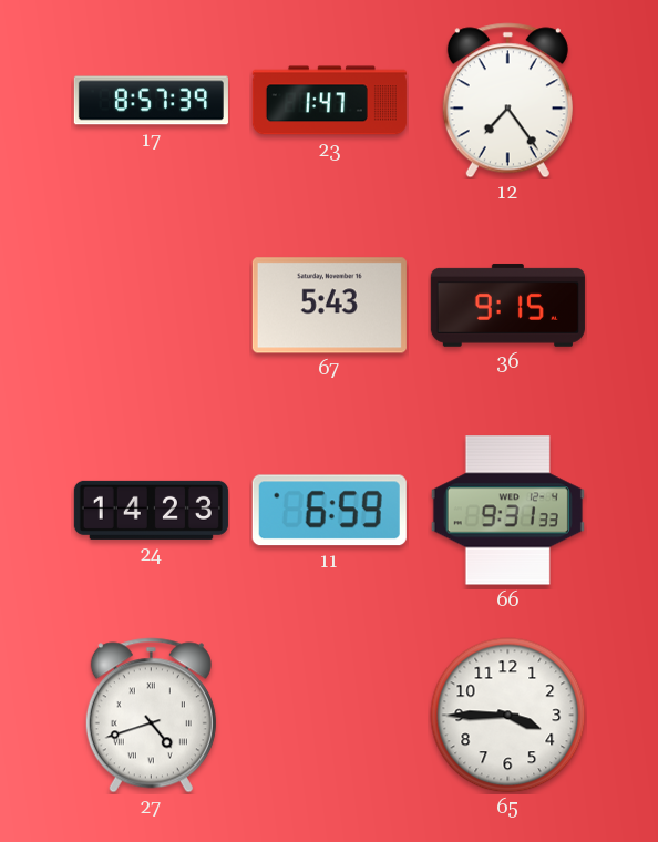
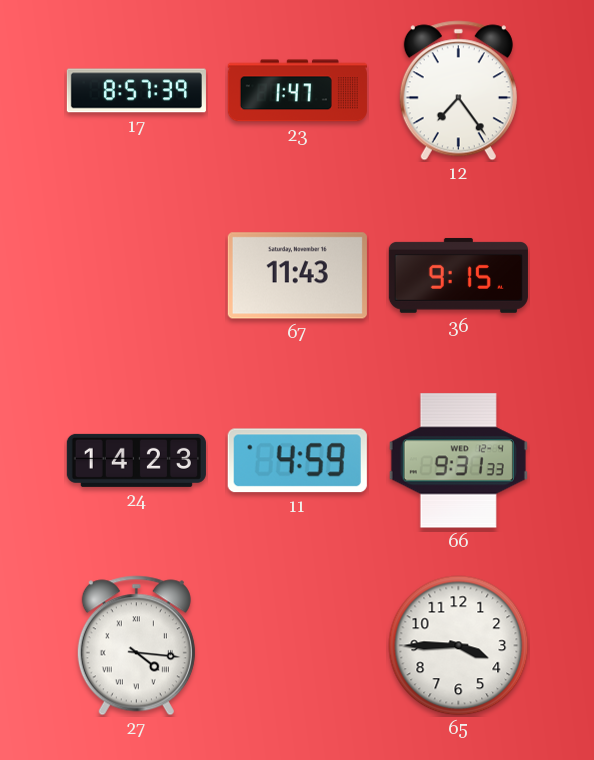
67: 5:43 -> 11:43 (297, 276)
11: 6:59 -> 4:59 (297, 461)
27: 4:42 -> 4:16 (136, 646)
